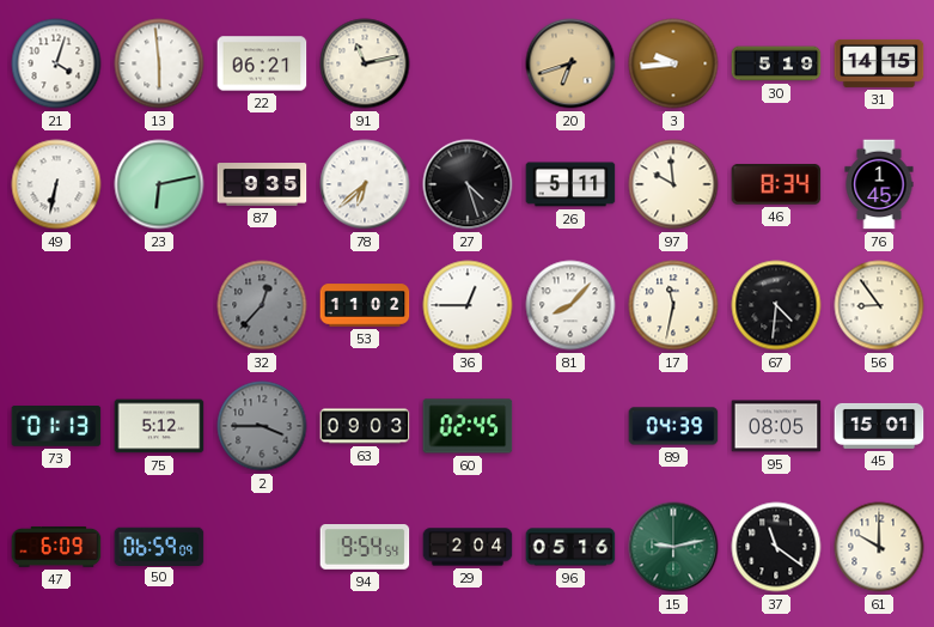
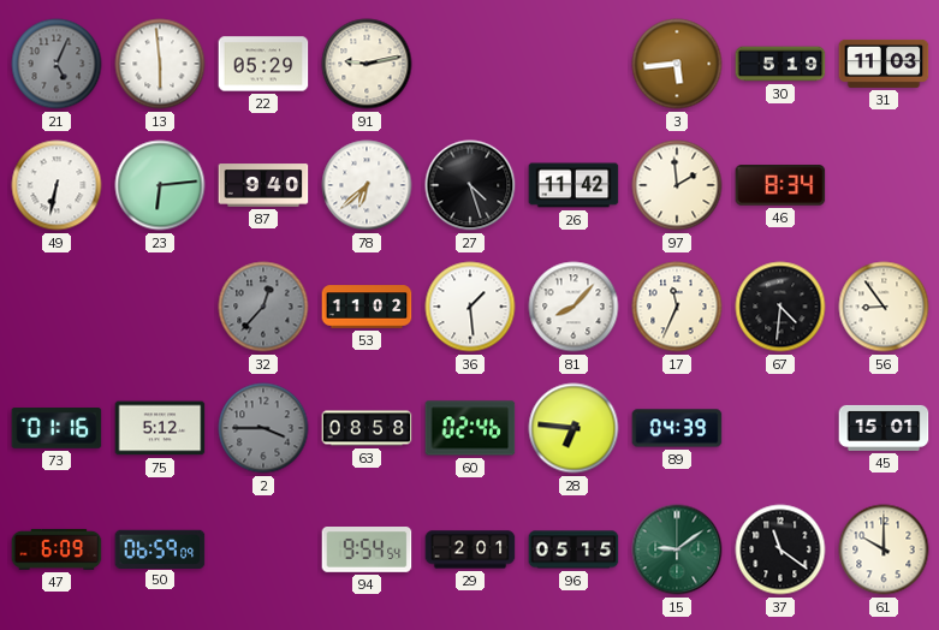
21: 4:03 -> 5:04 (57, 64)
21 dial: white -> grey (57, 64)
22: 06:21 -> 05:29 (263, 64)
91: 11:13 -> 9:13 (367, 64)
20: 6:42 -> none (570, 63)
3: 9:44 -> 5:44 (677, 64)
31: 14:15 -> 11:03 (884, 64)
23: 6:13 -> 6:14 (160, 185)
87: 9:35 -> 9:40 (263, 185)
26: 5:11 -> 11:42 (573, 185)
97: 9:59 -> 1:59 (677, 185)
76: 1:45 -> none (879, 184)
36: 12:45 -> 1:29 (470, 307)
17: 11:32 -> 11:34 (677, 307)
73: 01:13 -> 01:16 (57, 429)
63: 09:03 -> 08:58 (367, 428)
60: 02:45 -> 02:46 (470, 428)
28: none -> 6:46 (573, 428)
95: 08:05 -> none (776, 426)
29: 2:04 -> 2:01 (470, 549)
96: 05:16 -> 05:15 (573, 549)
15: 9:13 -> 9:09 (677, 549)
